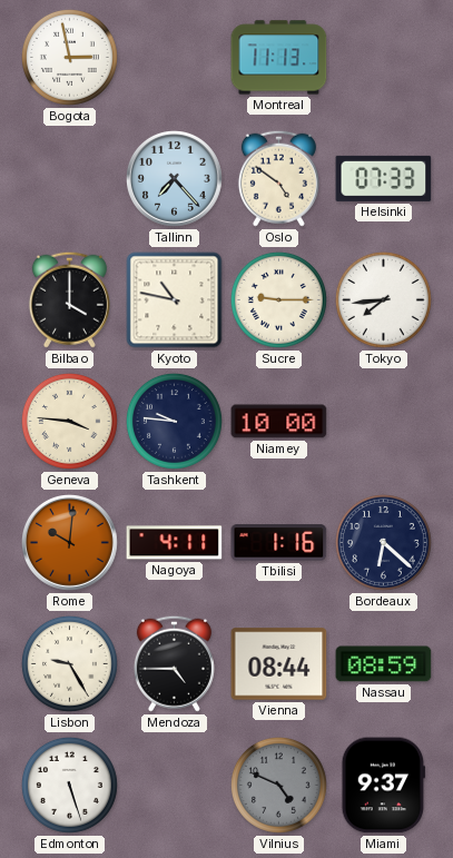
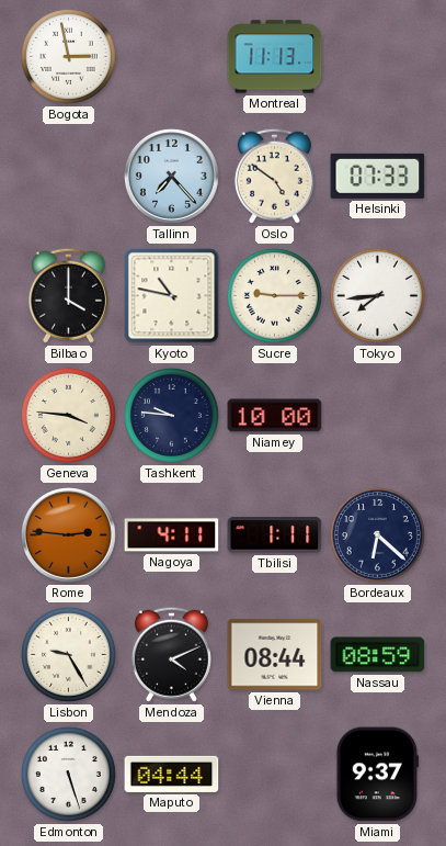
Rome: 10:01 -> 2:46 (69, 535)
Tbilisi: 1:16 -> 1:11 (275, 535)
Mendoza: 4:45 -> 4:11 (171, 654)
Maputo: none -> 04:44 (172, 774)
Vilnius: 4:49 -> none (278, 785)
